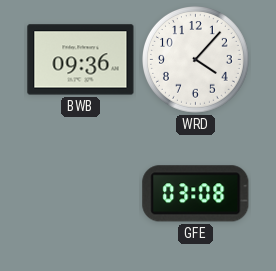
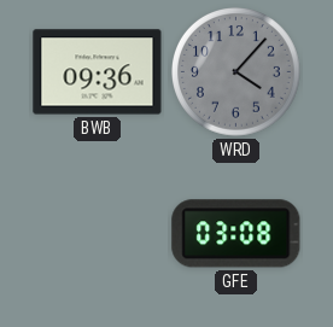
WRD dial: white -> grey (236, 72)
